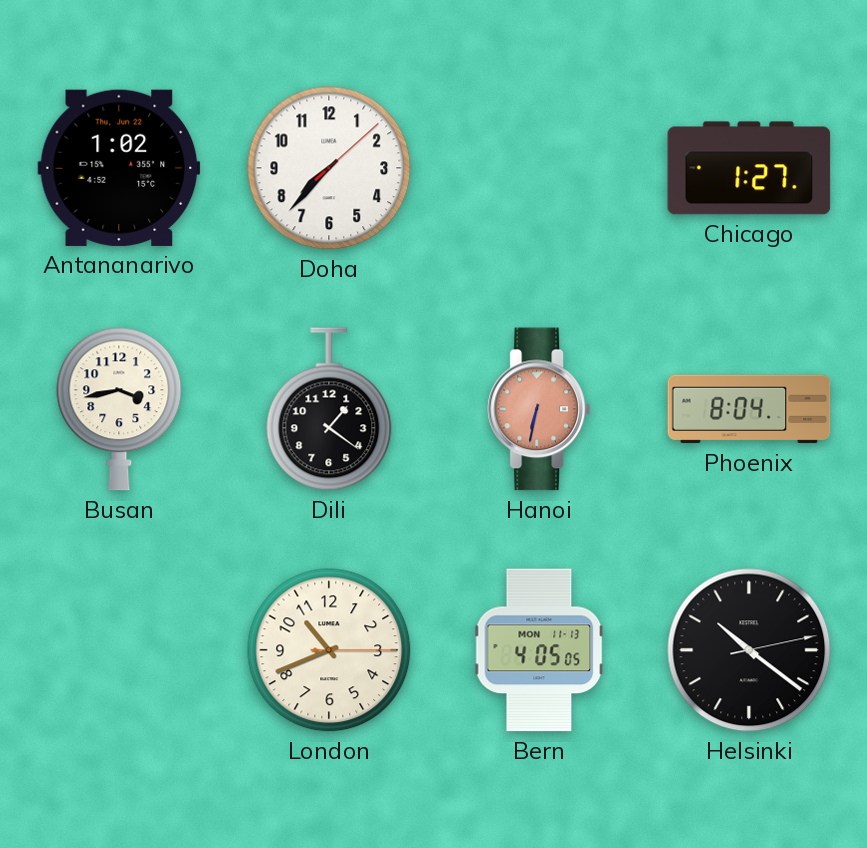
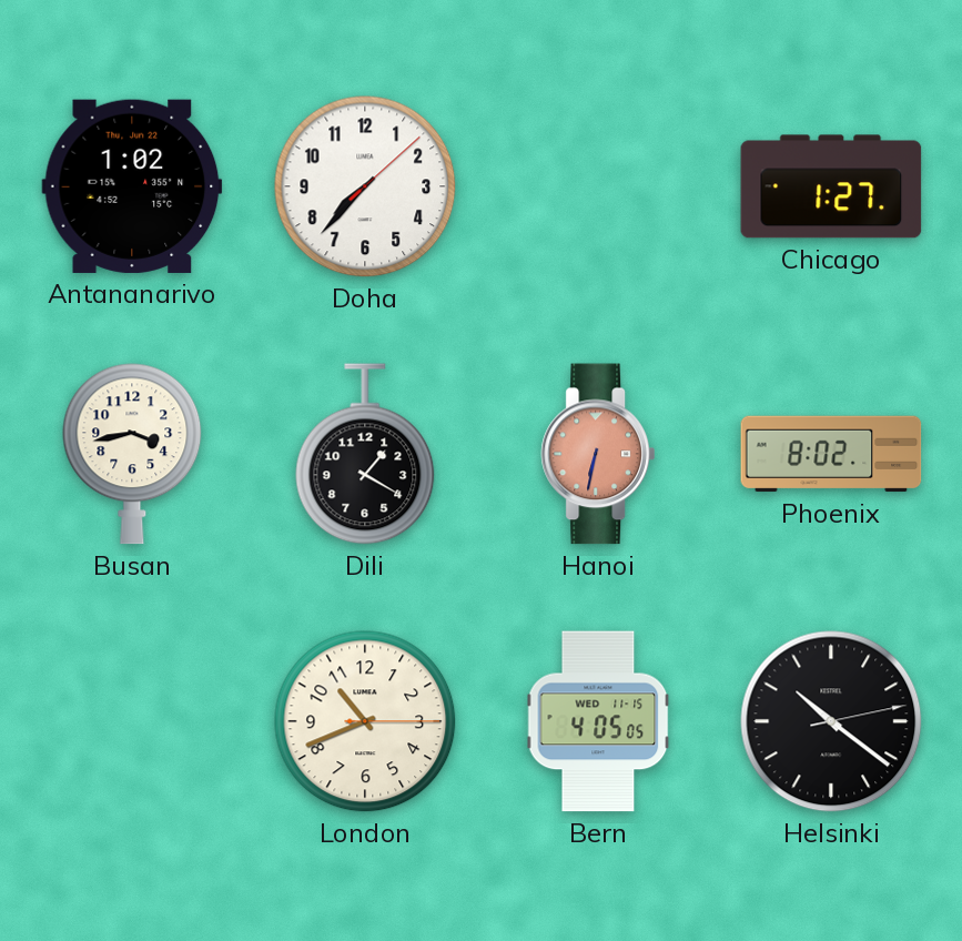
Dili: 1:21 -> 1:20 (365, 454)
Phoenix: 8:04 -> 8:02 (831, 454)
Bern date: MON 11-13 -> WED 11-15 (598, 721)
